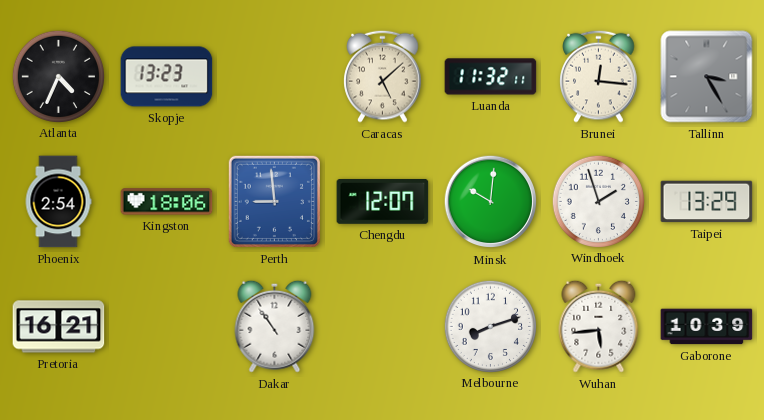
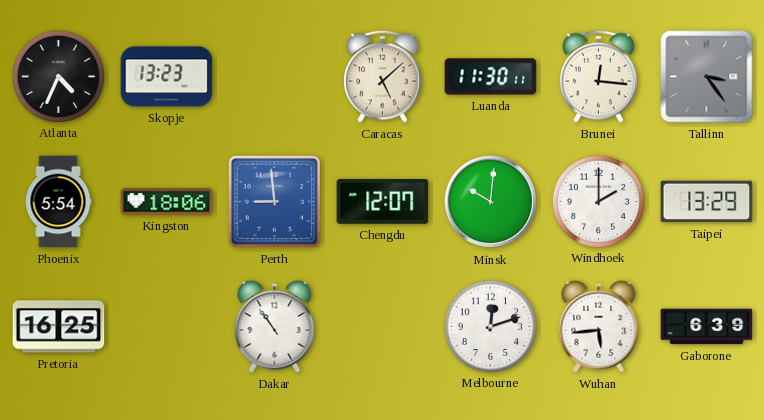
Luanda: 11:32 -> 11:30 (491, 77)
Tallinn: 3:25 -> 3:24 (707, 77)
Phoenix: 2:54 -> 5:54 (58, 202)
Windhoek: 1:57 -> 2:00 (598, 201)
Pretoria: 16:21 -> 16:25 (59, 327)
Melbourne: 8:12 -> 12:12 (490, 326)
Gaborone: 10:39 -> 6:39 (707, 327)
